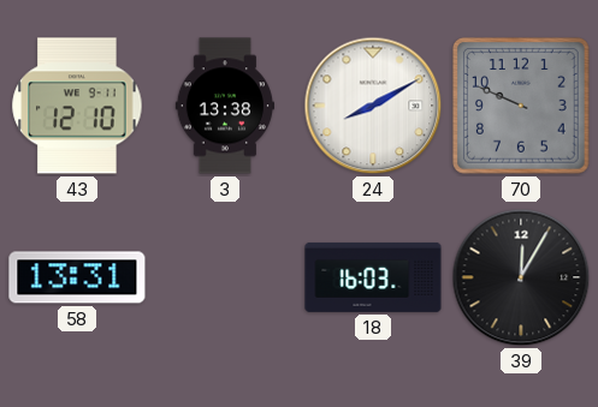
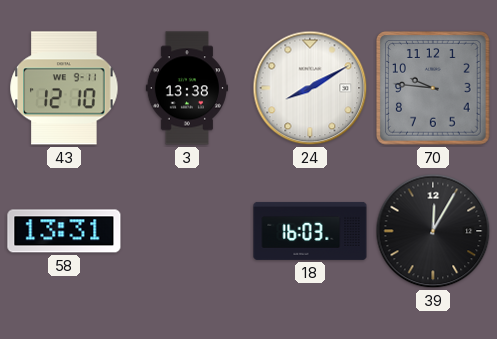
70: 9:49 -> 9:46 (434, 89)
